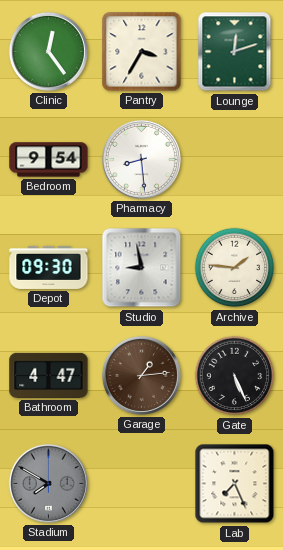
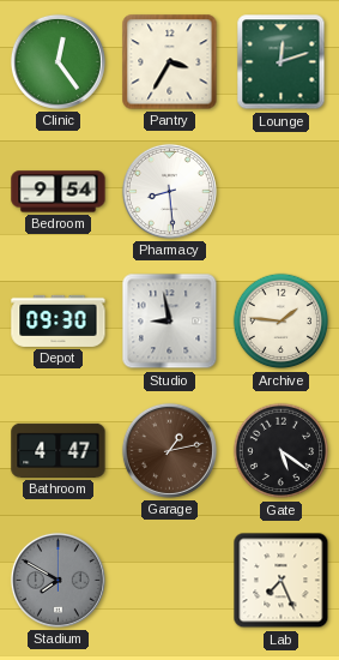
Garage: 1:14 -> 1:13 (169, 450)
Gate: 5:26 -> 5:21 (282, 451)
